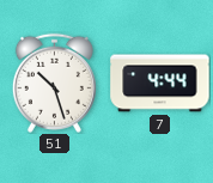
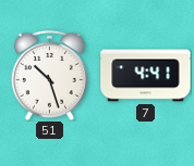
7: 4:44 -> 4:41 (146, 76)
